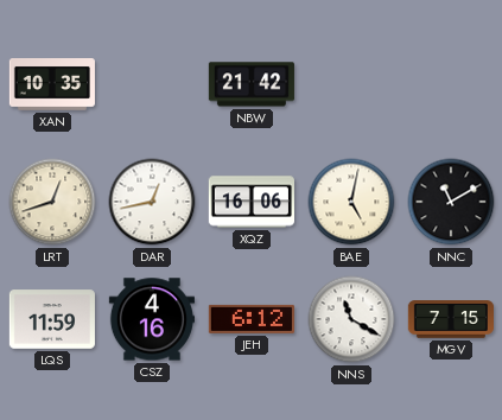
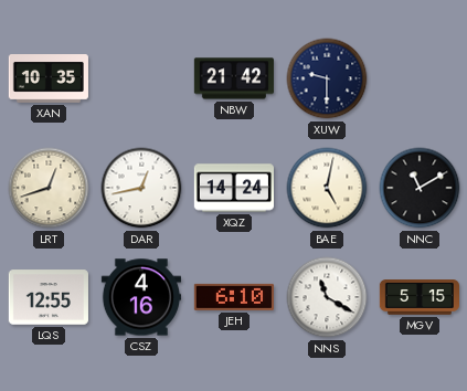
XUW: none -> 9:30 (327, 78)
XQZ: 16:06 -> 14:24 (233, 188)
LQS: 11:59 -> 12:55 (47, 297)
JEH: 6:12 -> 6:10 (234, 297)
MGV: 7:15 -> 5:15 (418, 297)
